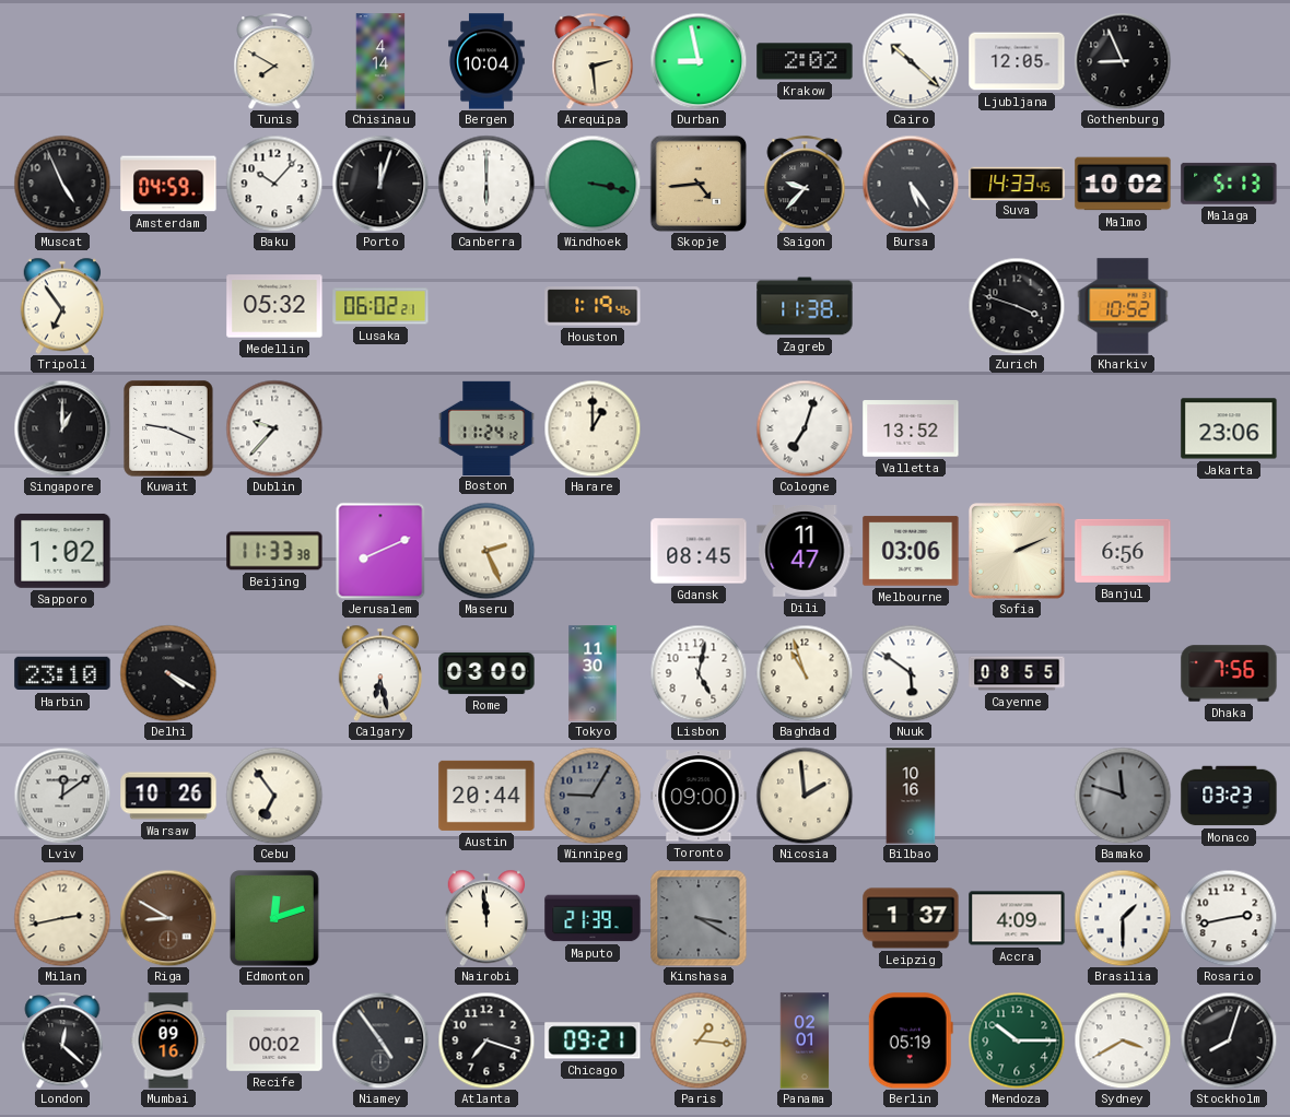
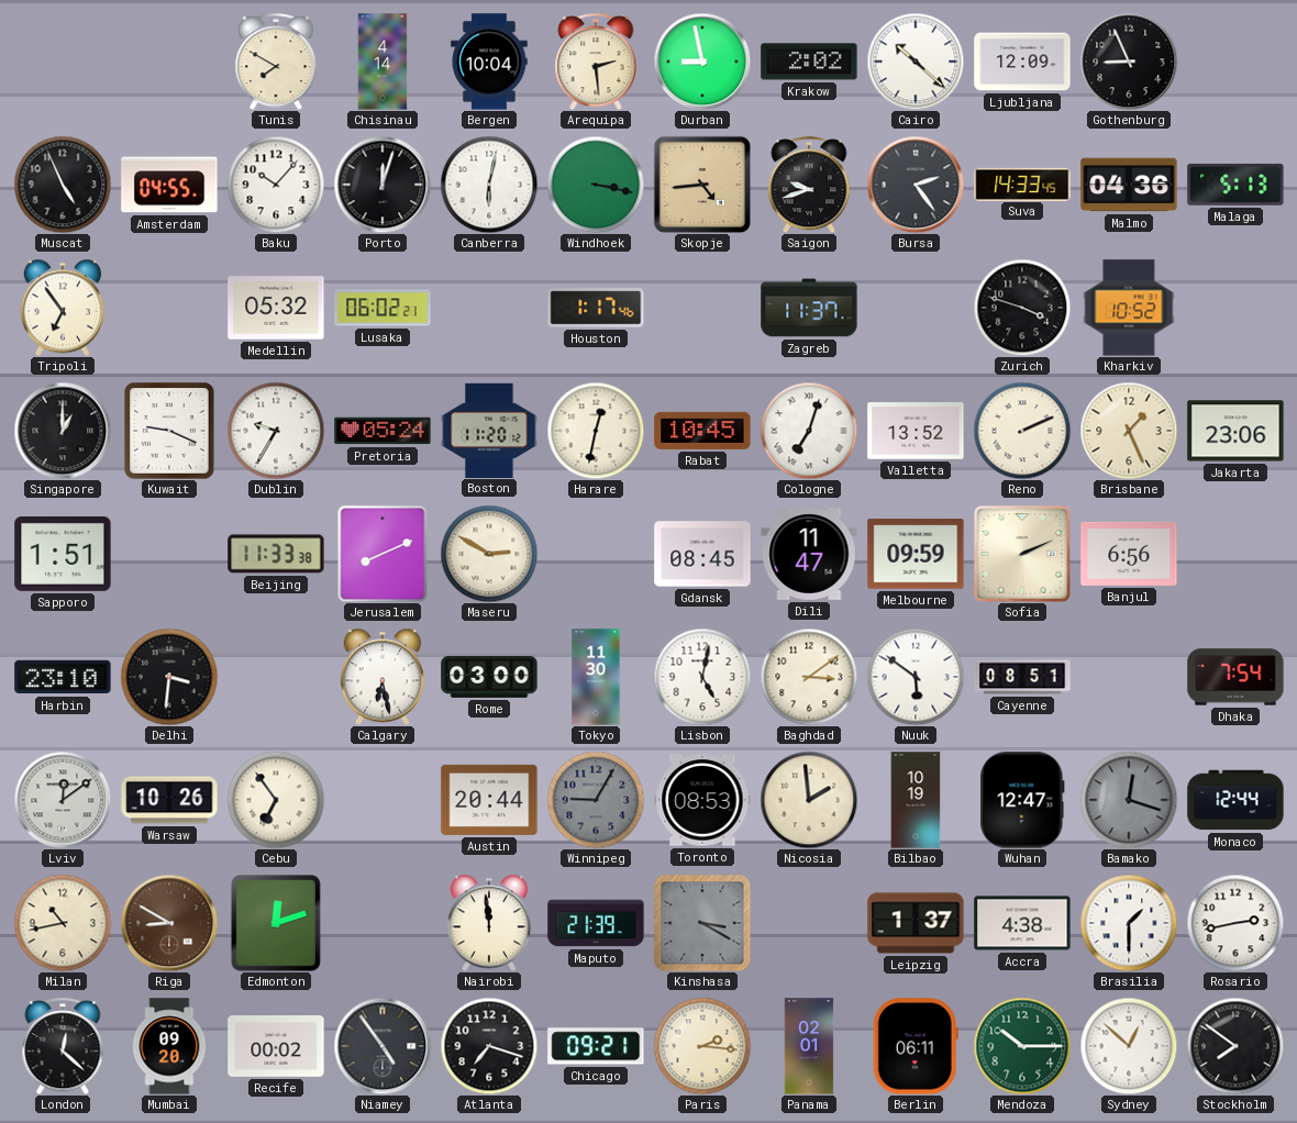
Ljubljana: 12:05 -> 12:09 (1022, 62)
Amsterdam: 04:59 -> 04:55 (169, 185)
Canberra: 6:00 -> 6:02 (489, 185)
Saigon: 9:37 -> 9:42 (809, 185)
Bursa: 5:24 -> 2:24 (916, 185)
Malmo: 10:02 -> 04:36 (1129, 185)
Houston: 1:19 -> 1:17 (596, 308)
Zagreb: 11:38 -> 11:37 (809, 308)
Dublin: 9:37 -> 9:35 (276, 431)
Pretoria: none -> 05:24 (383, 431)
Boston: 11:24 -> 11:20 (489, 430)
Harare: 1:00 -> 12:32 (596, 431)
Rabat: none -> 10:45 (702, 431)
Reno: none -> 2:11 (1022, 431)
Brisbane: none -> 1:26 (1129, 431)
Sapporo: 1:02 -> 1:51 (63, 554)
Maseru: 2:26 -> 2:50 (489, 554)
Melbourne: 03:06 -> 09:59 (916, 554)
Delhi: 4:20 -> 3:31 (169, 677)
Baghdad: 10:57 -> 3:09 (809, 677)
Cayenne: 08:55 -> 08:51 (1022, 677)
Dhaka: 7:56 -> 7:54 (1235, 677)
Toronto: 09:00 -> 08:53 (702, 800)
Bilbao: 10:16 -> 10:19 (916, 800)
Wuhan: none -> 12:47 (1022, 800)
Bamako: 11:48 -> 12:18 (1129, 800)
Monaco: 03:23 -> 12:44 (1235, 800)
Milan: 2:43 -> 10:43 (63, 923)
Accra: 4:09 -> 4:38 (1022, 923)
Mumbai: 09:16 -> 09:20 (169, 1046)
Paris: 1:16 -> 2:16 (702, 1046)
Berlin: 05:19 -> 06:11 (916, 1046)
Sydney: 3:40 -> 12:52 (1129, 1046)
Stockholm: 8:03 -> 7:51 (1235, 1046)
